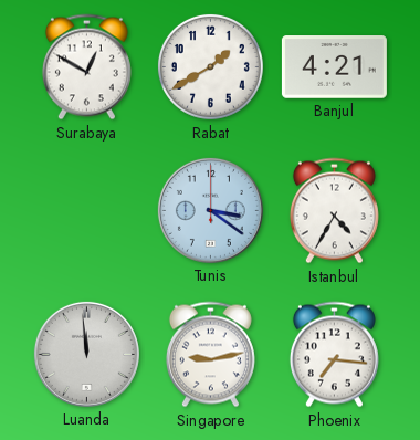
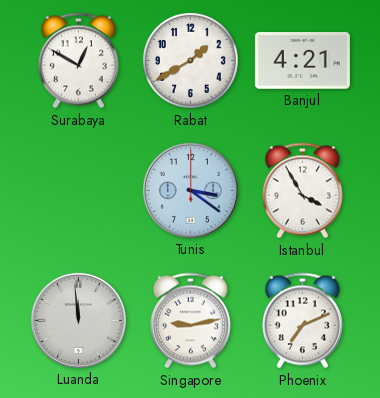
Istanbul: 4:35 -> 3:55 (302, 191)
Phoenix: 7:16 -> 7:11 (302, 321)
